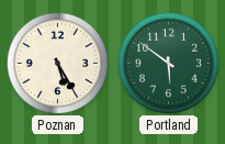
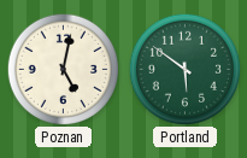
Poznan: 5:25 -> 5:02 (63, 69)
